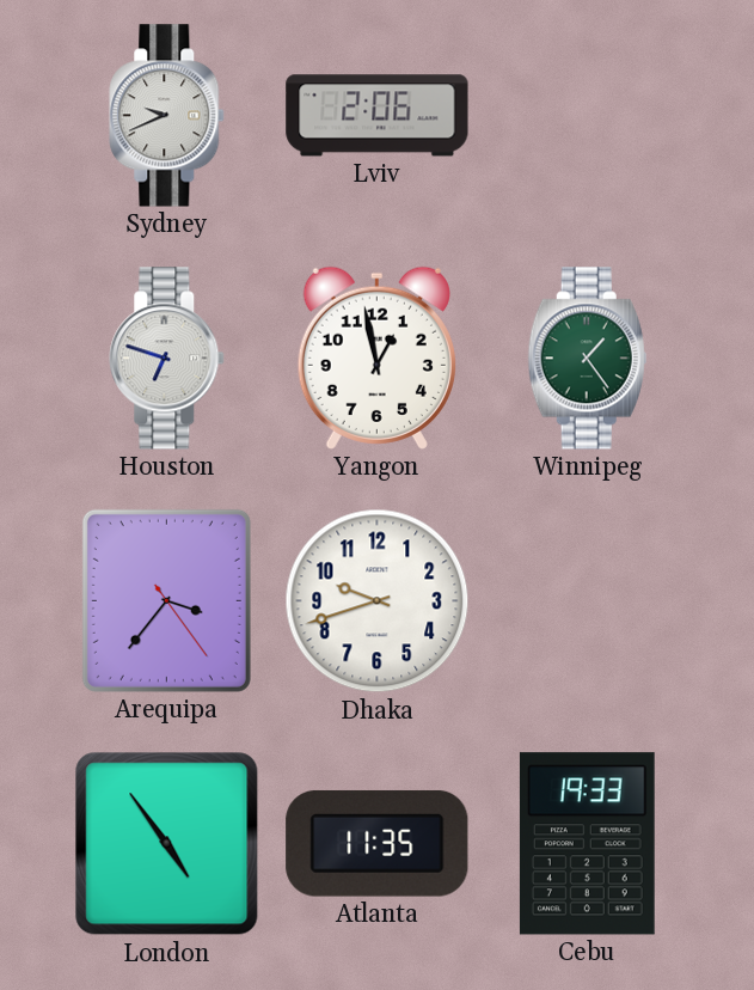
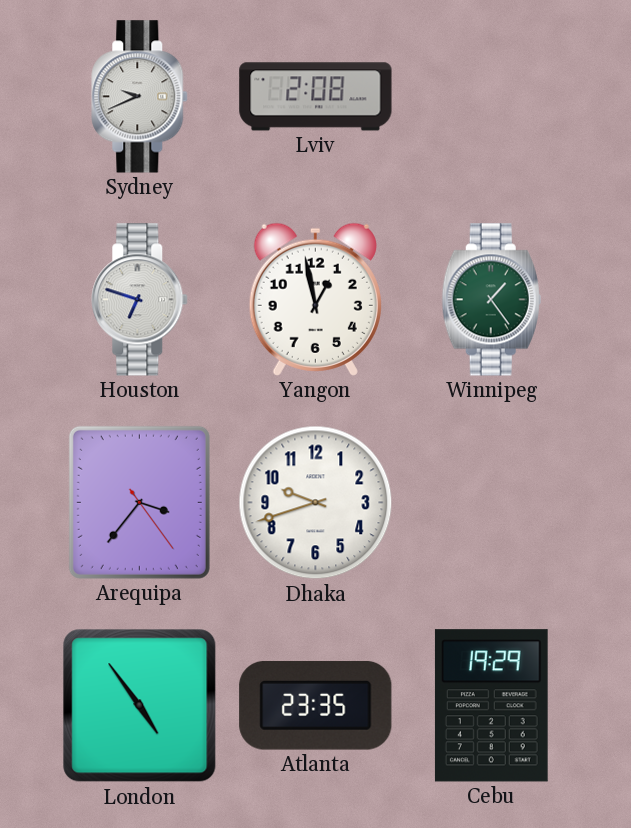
Lviv: 2:06 -> 2:08 (316, 97)
Atlanta: 11:35 -> 23:35 (316, 705)
Cebu: 19:33 -> 19:29 (491, 706)
